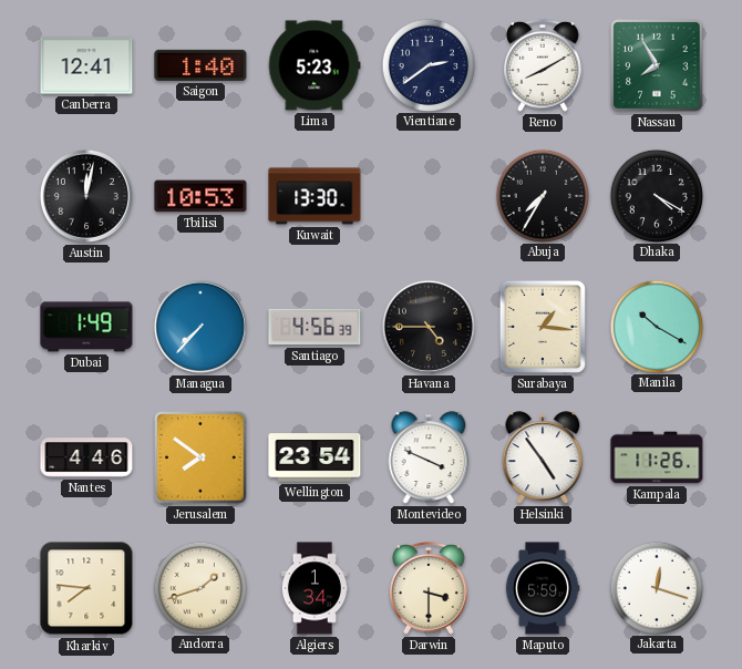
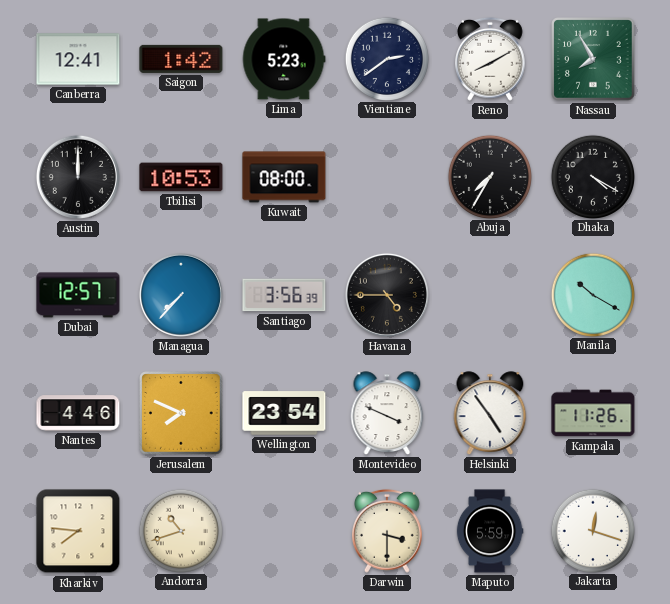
Saigon: 1:40 -> 1:42 (181, 59)
Austin: 12:02 -> 12:00 (78, 177)
Kuwait: 13:30 -> 08:00 (284, 177)
Dubai: 1:49 -> 12:57 (78, 295)
Santiago: 4:56 -> 3:56 (284, 295)
Surabaya: 1:16 -> none (543, 327)
Jerusalem: 7:51 -> 7:49 (181, 413)
Andorra: 1:42 -> 10:42 (180, 530)
Algiers: 1:34 -> none (315, 588)
